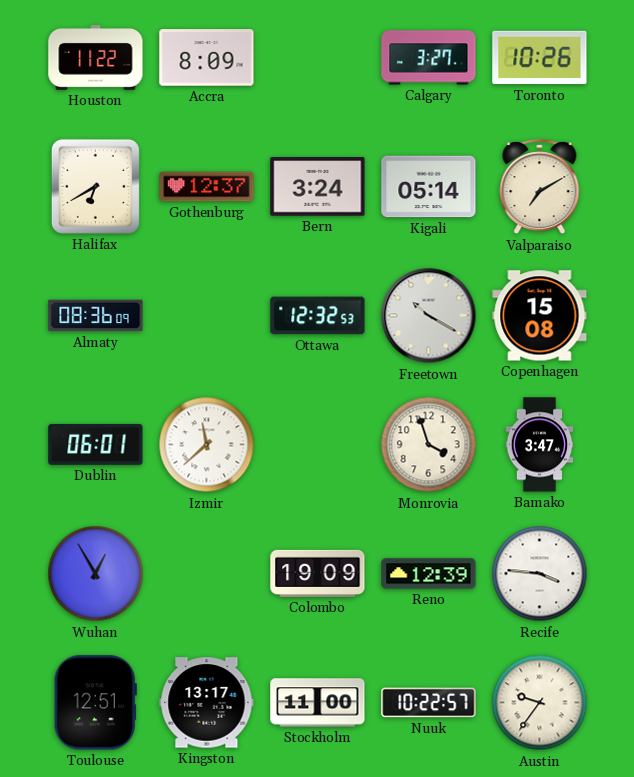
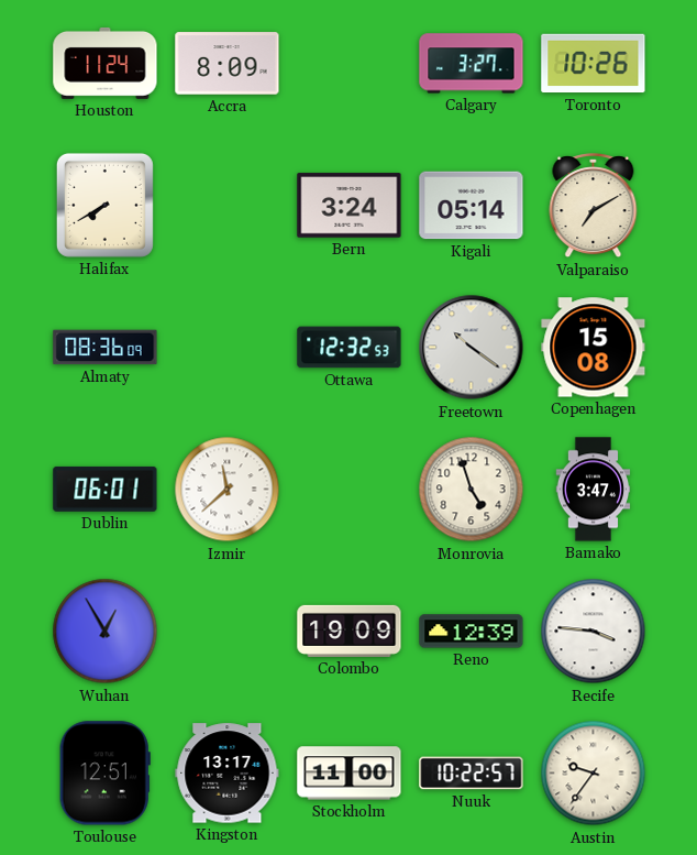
Houston: 11:22 -> 11:24 (106, 64)
Halifax: 6:40 -> 7:40 (104, 205)
Gothenburg: 12:37 -> none (207, 187)
Freetown: 10:20 -> 10:21 (472, 348)
Monrovia: 3:57 -> 4:57 (472, 490)
